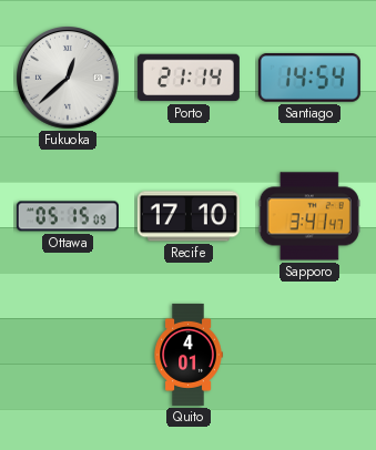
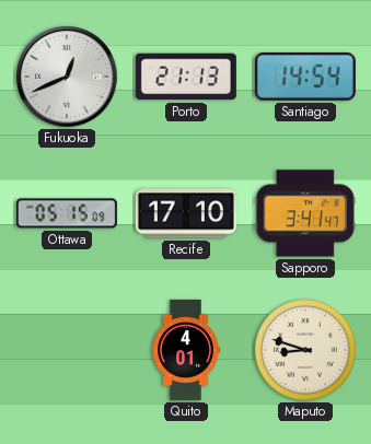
Fukuoka: 12:38 -> 12:41 (68, 78)
Porto: 21:14 -> 21:13 (186, 77)
Maputo: none -> 8:48 (305, 350)
